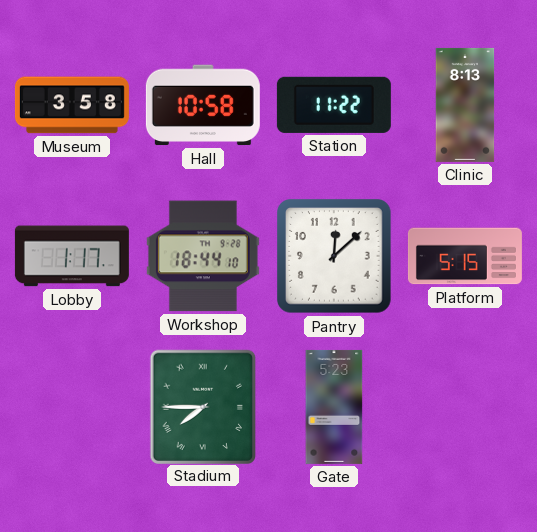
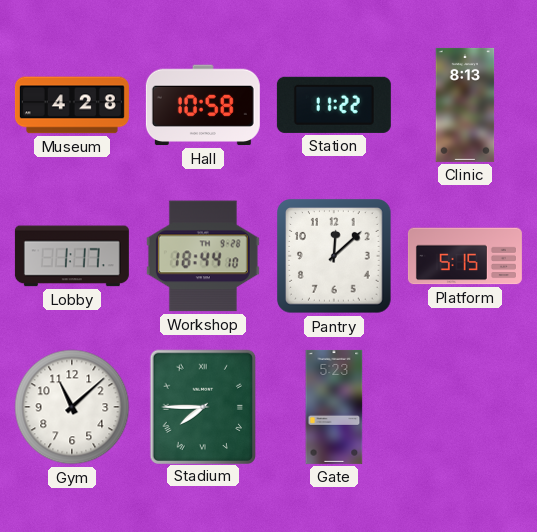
Museum: 3:58 -> 4:28 (72, 105)
Gym: none -> 11:08 (72, 407)
